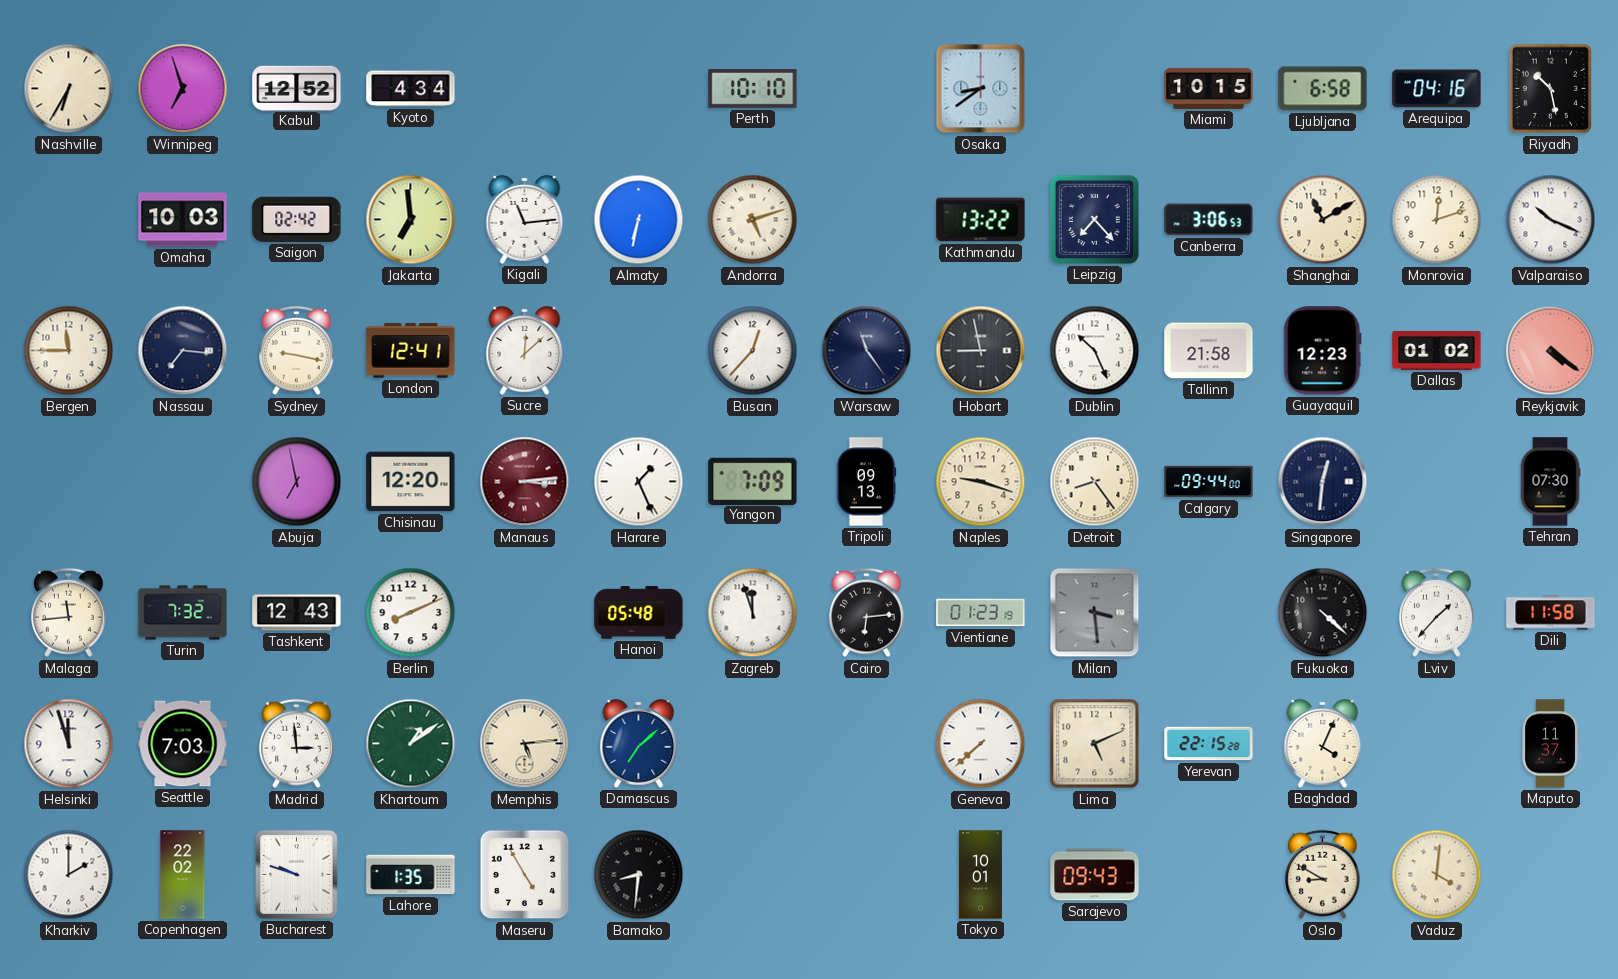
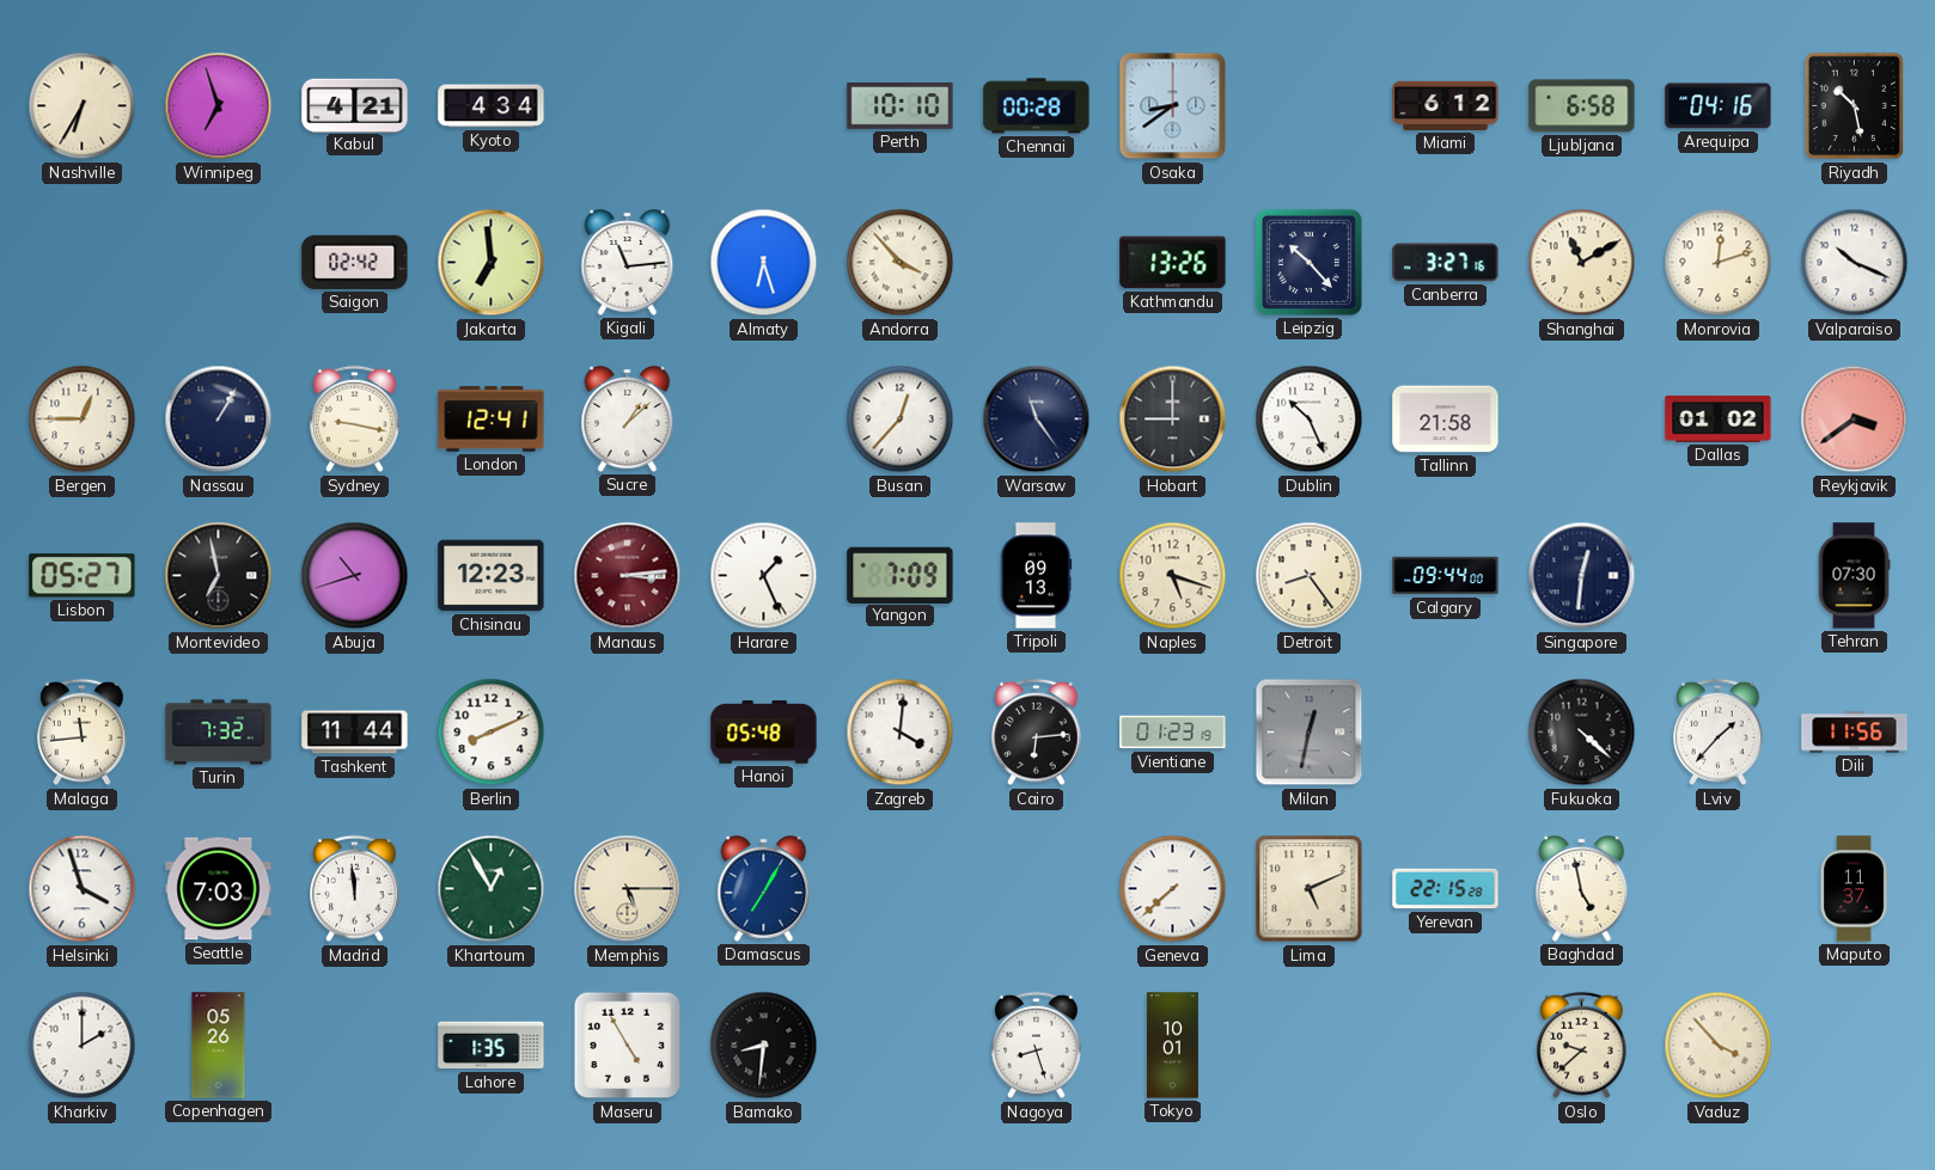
Kabul: 12:52 -> 4:21 (355, 105)
Chennai: none -> 00:28 (1037, 106)
Miami: 10:15 -> 6:12 (1446, 105)
Omaha: 10:03 -> none (183, 220)
Almaty: 6:32 -> 6:27 (764, 263)
Andorra: 5:12 -> 3:53 (901, 263)
Kathmandu: 13:22 -> 13:26 (1173, 263)
Leipzig: 7:23 -> 10:23 (1308, 262)
Canberra: 3:06 -> 3:27 (1446, 263)
Bergen: 11:45 -> 12:45 (83, 419)
Nassau: 7:16 -> 1:05 (219, 419)
Sucre: 12:08 -> 1:08 (628, 418)
Hobart: 8:58 -> 9:00 (1173, 419)
Guayaquil: 12:23 -> none (1323, 351)
Reykjavik: 4:21 -> 3:39 (1855, 419)
Lisbon: none -> 05:27 (83, 576)
Montevideo: none -> 6:58 (219, 576)
Abuja: 6:58 -> 10:42 (355, 576)
Chisinau: 12:20 -> 12:23 (492, 576)
Naples: 9:18 -> 5:18 (1173, 576)
Tashkent: 12:43 -> 11:44 (355, 733)
Zagreb: 11:57 -> 4:01 (901, 733)
Milan: 3:29 -> 12:32 (1310, 733)
Dili: 11:58 -> 11:56 (1855, 733)
Helsinki: 11:57 -> 3:57 (83, 889)
Madrid: 2:59 -> 11:59 (355, 889)
Khartoum: 1:09 -> 12:55 (492, 889)
Memphis: 5:14 -> 5:15 (628, 889)
Damascus: 7:08 -> 7:05 (764, 888)
Baghdad: 4:04 -> 4:58 (1582, 888)
Copenhagen: 22:02 -> 05:26 (219, 1046)
Bucharest: 9:48 -> none (296, 874)
Nagoya: none -> 8:27 (1037, 1046)
Sarajevo: 09:43 -> none (1095, 875)
Oslo: 8:50 -> 9:38 (1582, 1046)
Vaduz: 4:01 -> 3:53 (1719, 1046)
